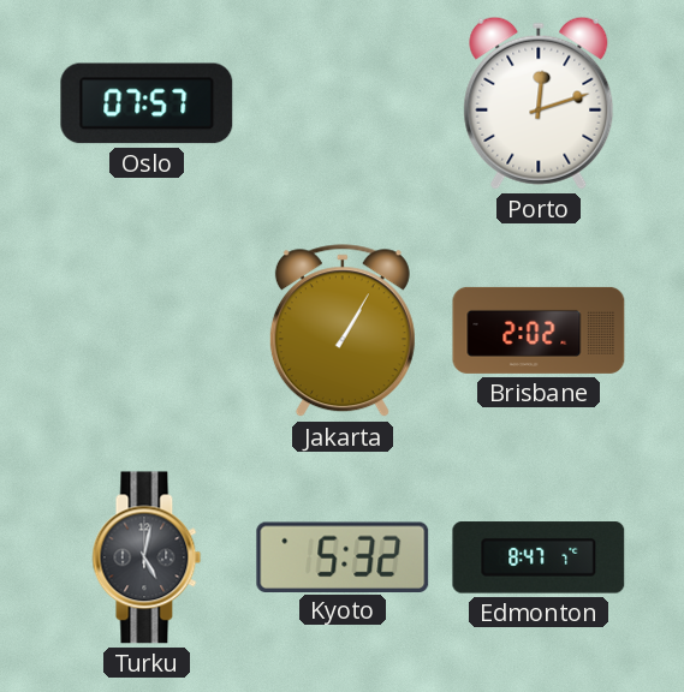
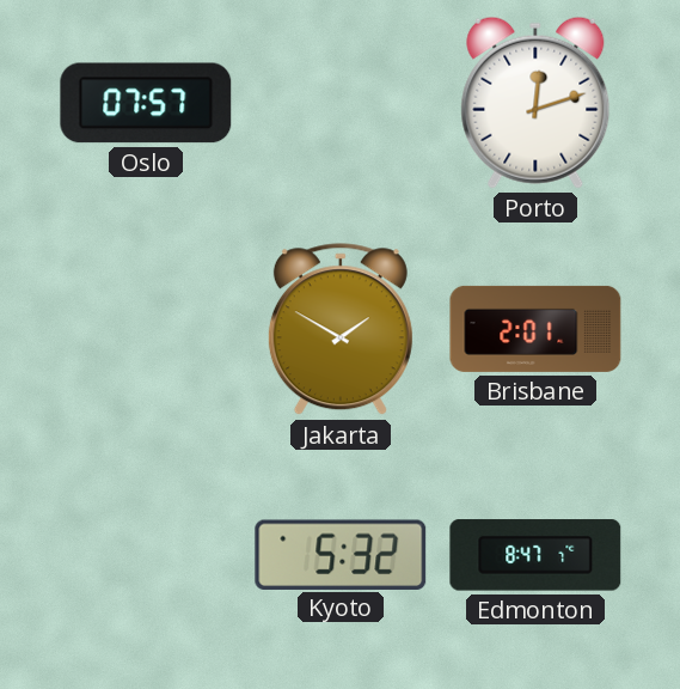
Jakarta: 1:05 -> 1:50 (341, 330)
Brisbane: 2:02 -> 2:01 (535, 329)
Turku: 5:02 -> none (147, 557)
